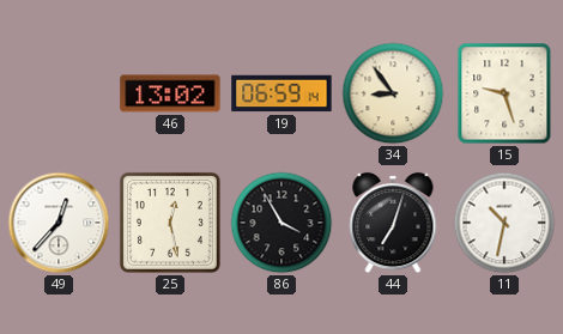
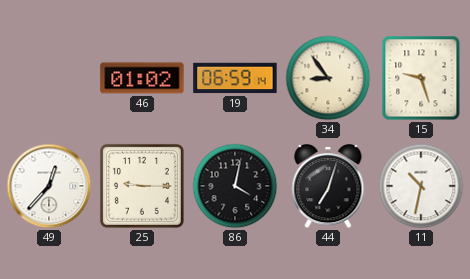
46: 13:02 -> 01:02 (142, 78)
25: 12:28 -> 9:15 (142, 186)
86: 3:55 -> 4:02 (235, 186)
